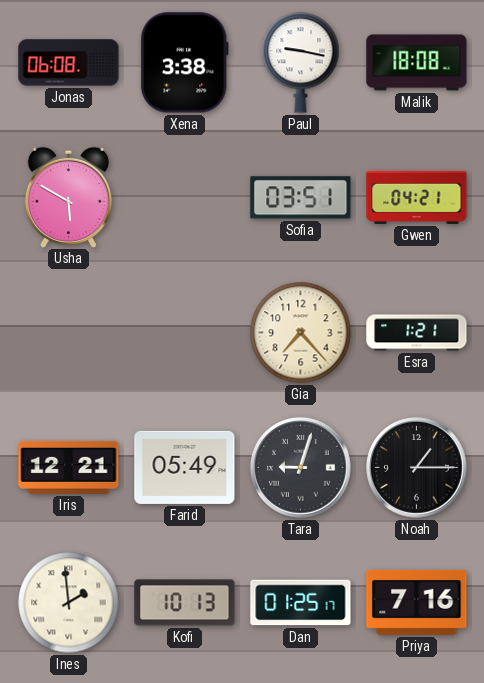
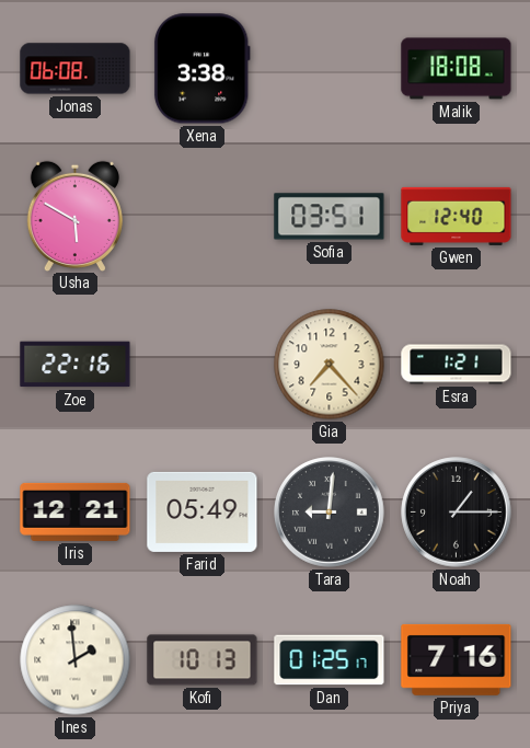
Paul: 9:17 -> none (301, 63)
Gwen: 04:21 -> 12:40 (457, 216)
Zoe: none -> 22:16 (76, 365)
Tara: 9:03 -> 9:01 (330, 513)
